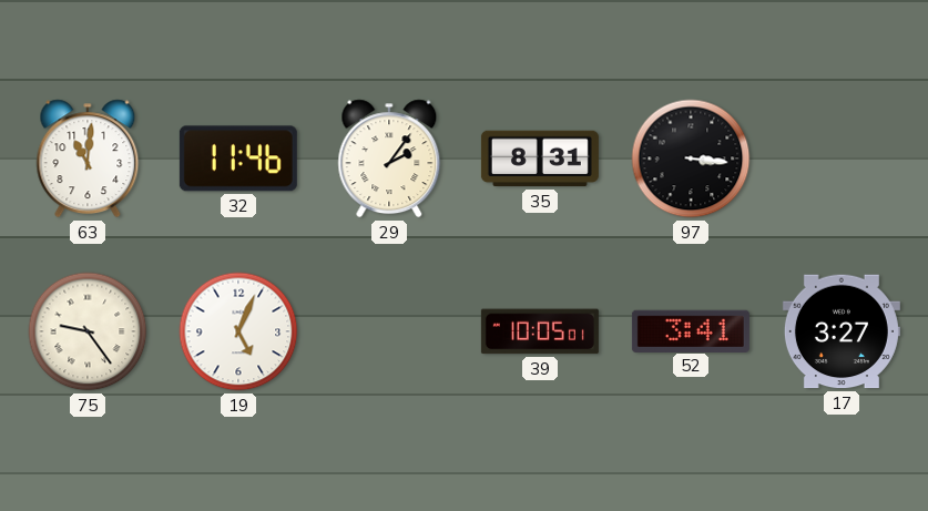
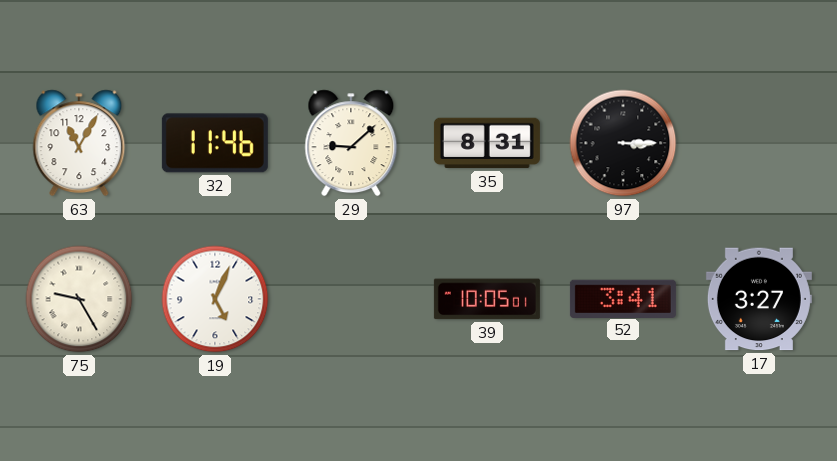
63: 11:01 -> 11:05 (79, 143)
29: 2:06 -> 9:08 (351, 143)
97: 3:16 -> 3:15 (623, 143)
75: 9:24 -> 9:25 (79, 299)
